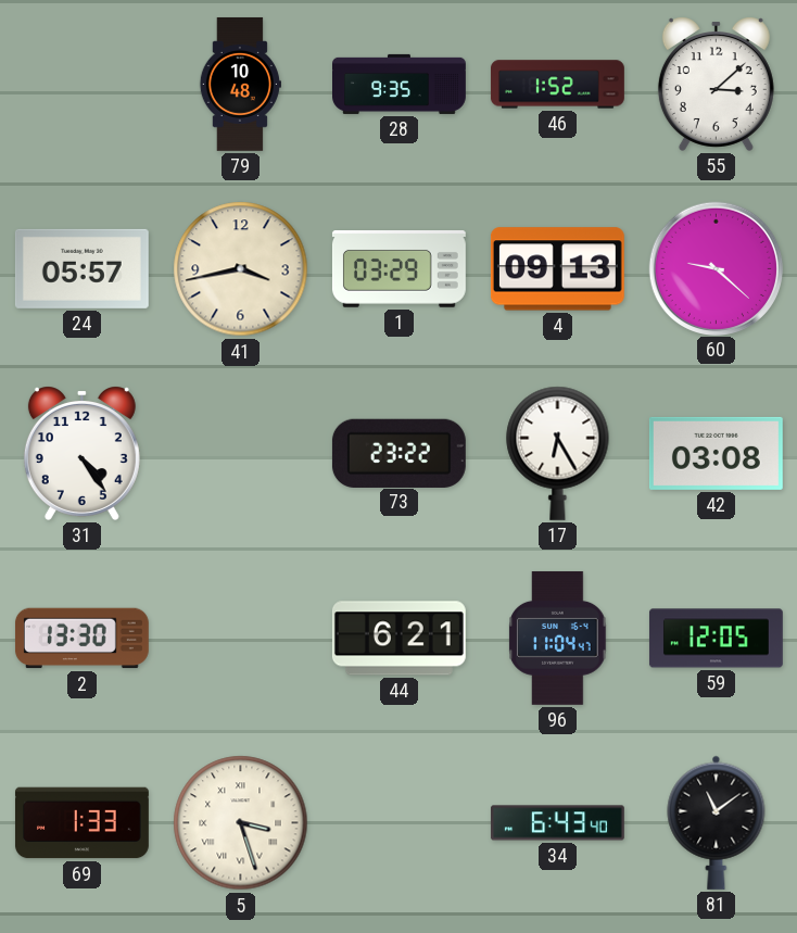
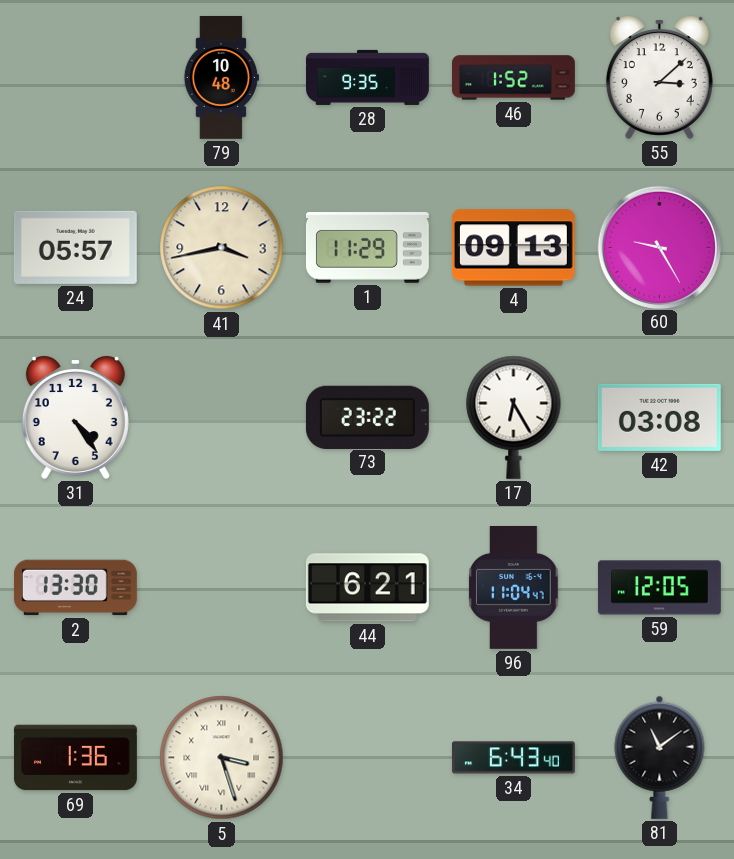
1: 03:29 -> 11:29 (367, 248)
60: 9:22 -> 9:25 (659, 247)
69: 1:33 -> 1:36 (75, 758)
